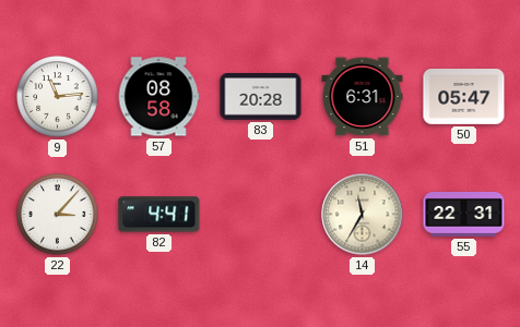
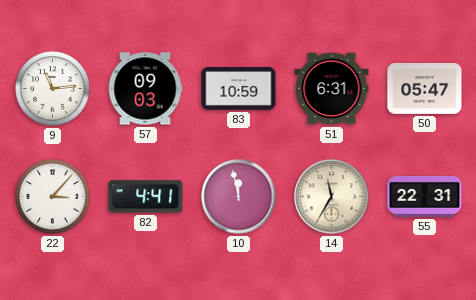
57: 08:58 -> 09:03 (145, 89)
83: 20:28 -> 10:59 (239, 89)
10: none -> 11:58 (239, 197)
